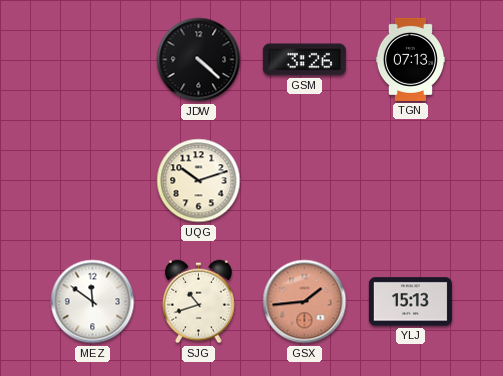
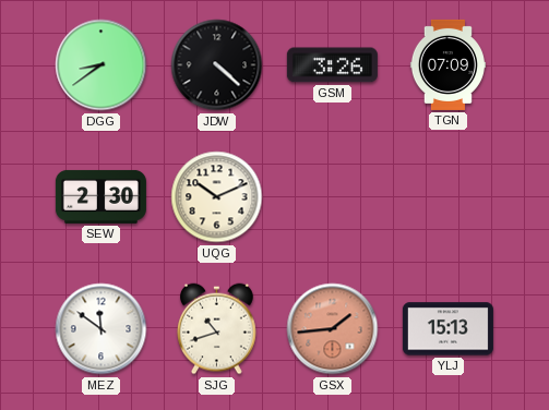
DGG: none -> 8:39 (102, 65)
TGN: 07:13 -> 07:09 (447, 64)
SEW: none -> 2:30 (100, 196)
UQG: 10:12 -> 10:11 (217, 197)
